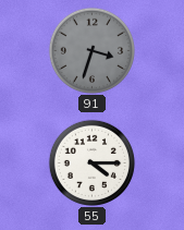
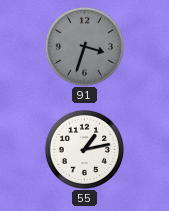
55: 4:15 -> 1:13 (84, 149)
